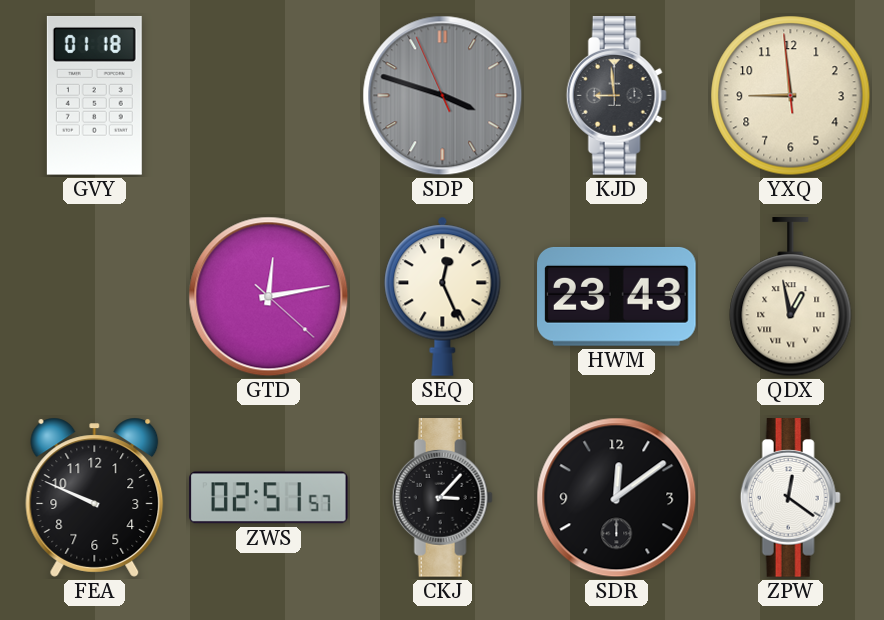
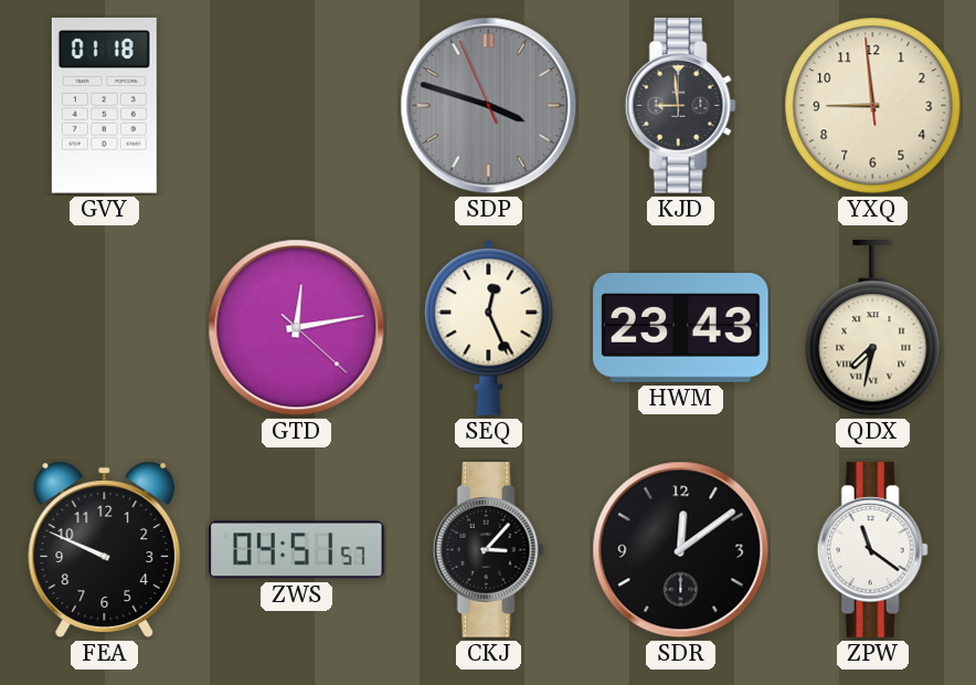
QDX: 12:58 -> 7:32 (873, 328)
ZWS: 02:51 -> 04:51 (297, 550)
ZPW: 12:21 -> 11:21 (872, 550)
